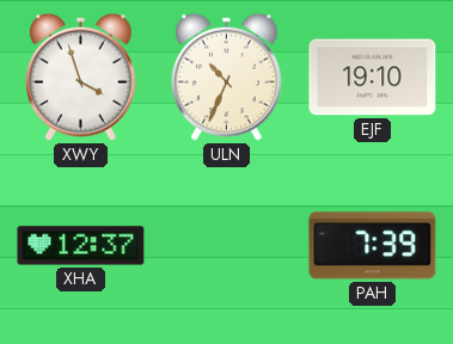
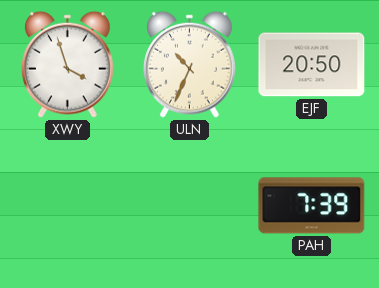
EJF: 19:10 -> 20:50 (312, 65)
XHA: 12:37 -> none (81, 246)
